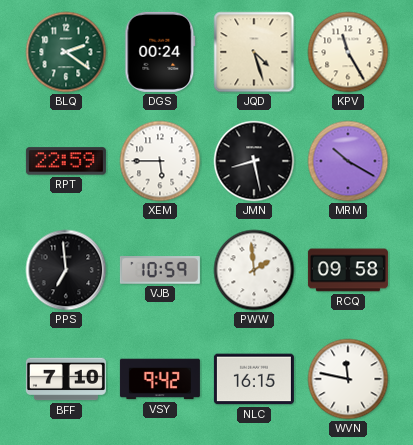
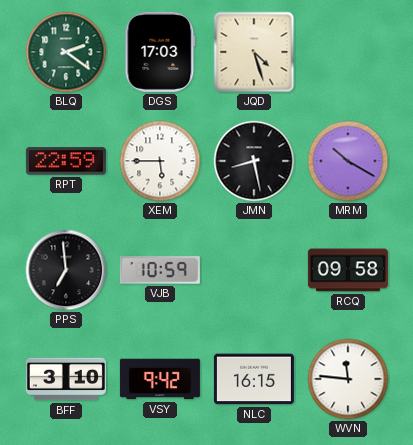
DGS: 00:24 -> 17:03 (160, 52)
KPV: 11:25 -> none (348, 52)
PWW: 1:59 -> none (254, 270)
BFF: 7:10 -> 3:10 (66, 379)
WVN: 11:47 -> 11:46 (348, 379)
